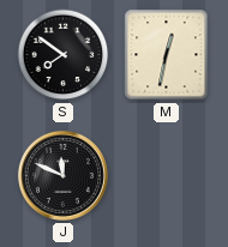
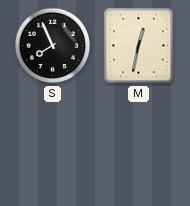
S: 7:51 -> 7:56 (53, 46)
J: 11:49 -> none (62, 175)
